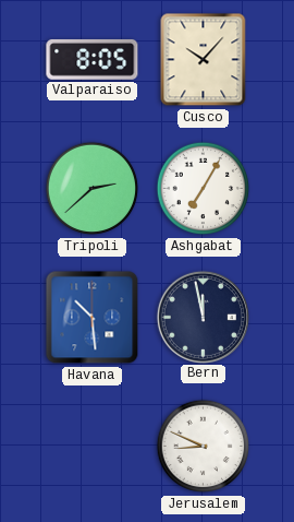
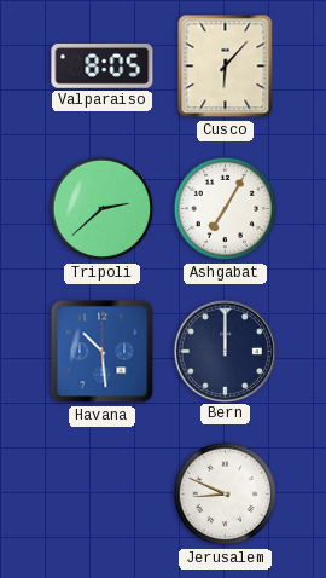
Cusco: 10:07 -> 6:07 (226, 67)
Bern: 11:58 -> 12:00 (225, 351)
